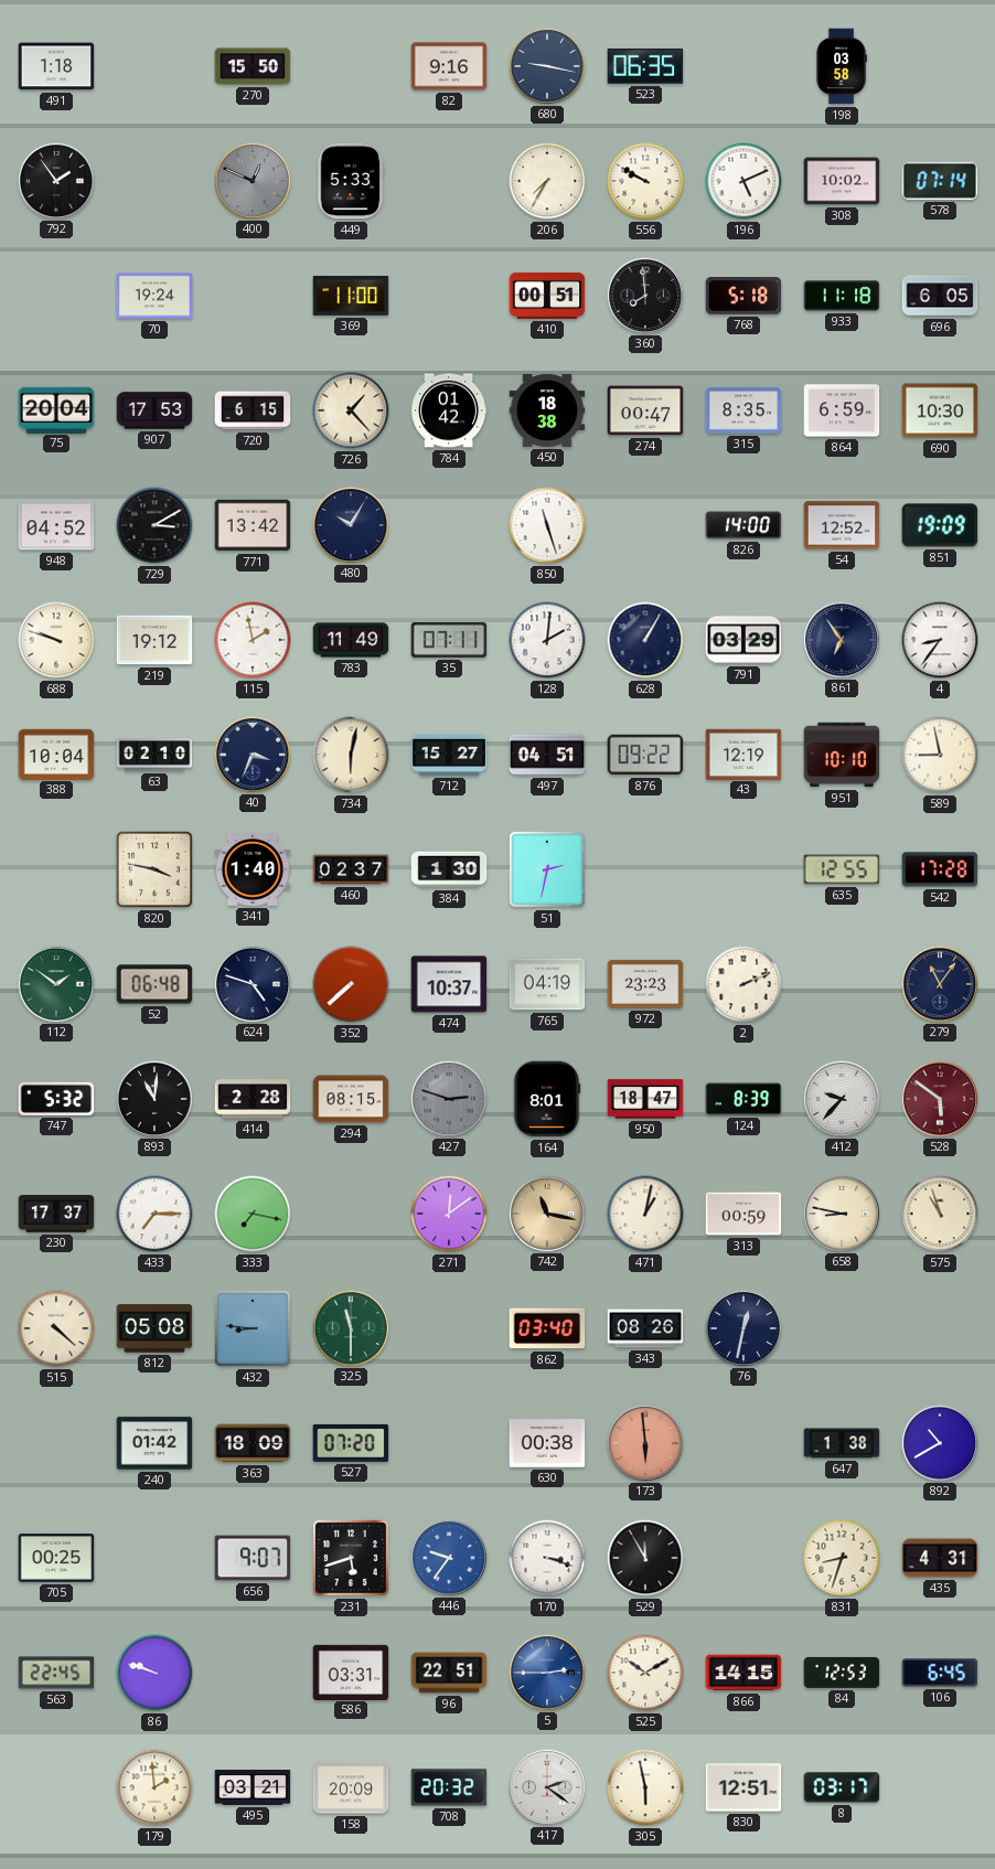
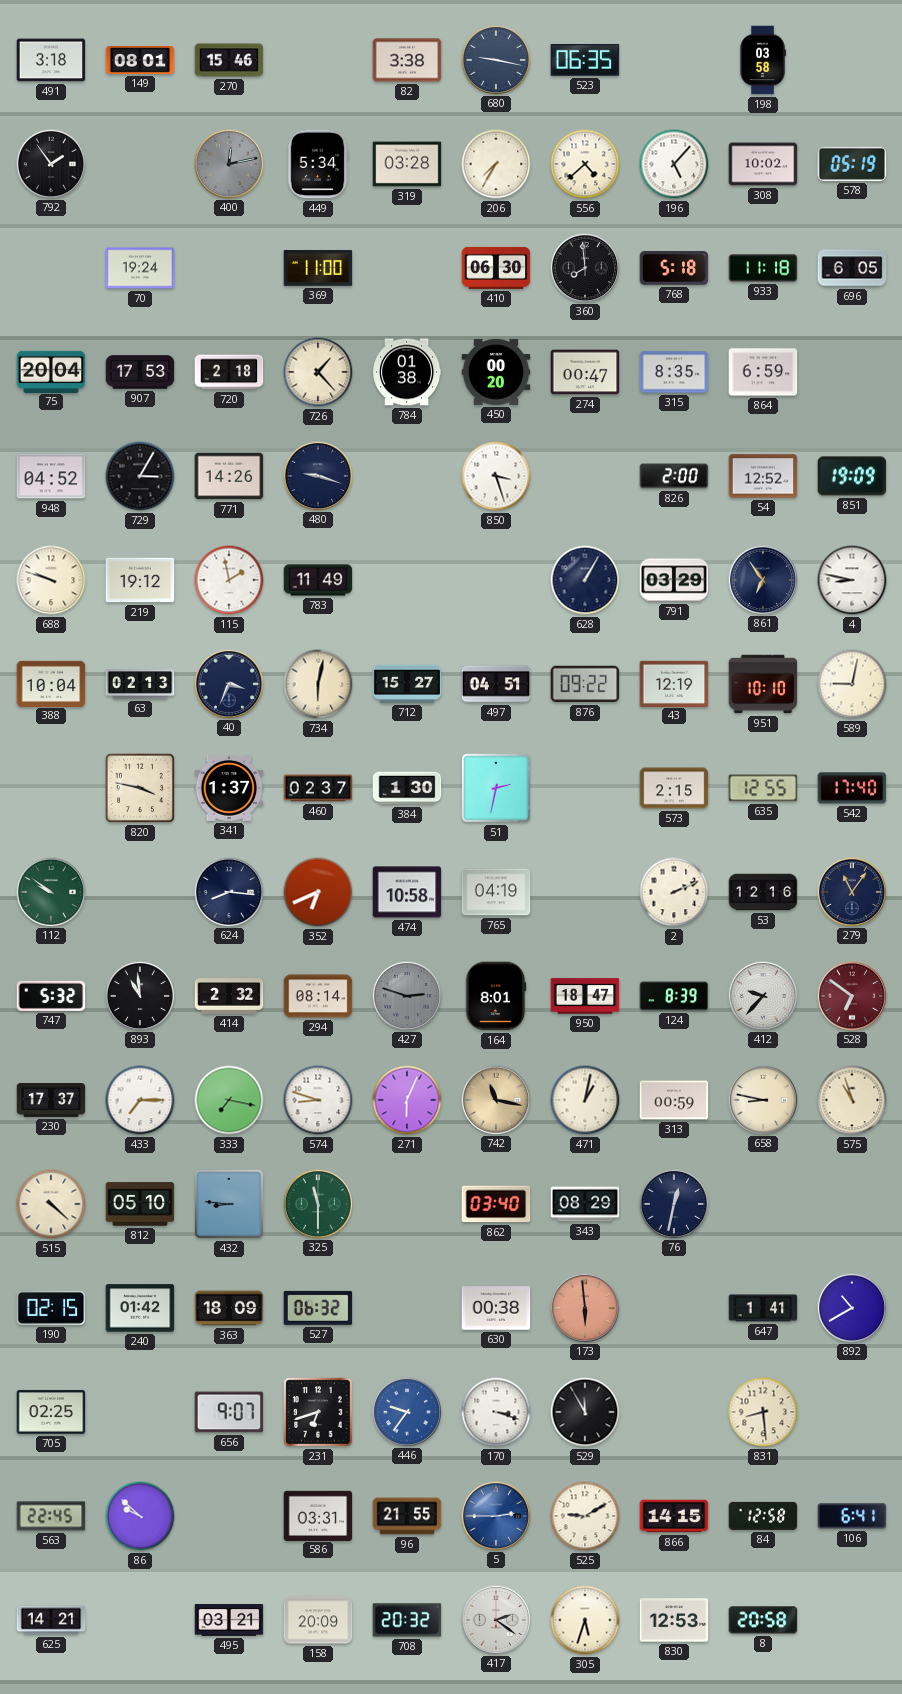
491: 1:18 -> 3:18 (51, 60)
149: none -> 08:01 (140, 61)
270: 15:50 -> 15:46 (229, 60)
82: 9:16 -> 3:38 (407, 60)
400: 12:49 -> 12:13 (228, 163)
449: 5:33 -> 5:34 (318, 164)
319: none -> 03:28 (407, 164)
556: 9:50 -> 4:38 (585, 164)
196: 5:11 -> 5:07 (674, 164)
578: 07:14 -> 05:19 (852, 164)
410: 00:51 -> 06:30 (496, 268)
720: 6:15 -> 2:18 (229, 372)
784: 01:42 -> 01:38 (408, 372)
450: 18:38 -> 00:20 (496, 372)
690: 10:30 -> none (940, 410)
729: 3:10 -> 3:05 (140, 476)
771: 13:42 -> 14:26 (229, 476)
480: 10:05 -> 9:18 (317, 475)
850: 11:27 -> 3:27 (496, 476)
826: 14:00 -> 2:00 (674, 476)
35: 07:11 -> none (449, 640)
128: 2:01 -> none (547, 640)
4: 8:36 -> 8:47 (852, 580)
63: 02:10 -> 02:13 (140, 684)
589: 8:58 -> 9:02 (852, 684)
341: 1:40 -> 1:37 (229, 789)
573: none -> 2:15 (674, 788)
542: 17:28 -> 17:40 (852, 788)
112: 1:51 -> 9:51 (50, 891)
52: 06:48 -> none (154, 984)
624: 4:48 -> 8:16 (228, 891)
352: 7:38 -> 6:41 (318, 892)
474: 10:37 -> 10:58 (407, 892)
972: 23:23 -> none (645, 984)
53: none -> 12:16 (763, 892)
893: 11:01 -> 10:59 (139, 995)
414: 2:28 -> 2:32 (229, 996)
294: 08:15 -> 08:14 (318, 996)
528: 5:51 -> 6:51 (851, 995)
574: none -> 8:48 (318, 1100)
271: 12:09 -> 6:04 (407, 1100)
812: 05:08 -> 05:10 (140, 1204)
343: 08:26 -> 08:29 (585, 1204)
190: none -> 02:15 (51, 1308)
527: 07:20 -> 06:32 (318, 1308)
647: 1:38 -> 1:41 (763, 1308)
705: 00:25 -> 02:25 (51, 1412)
231: 5:42 -> 6:42 (318, 1412)
831: 8:33 -> 8:29 (763, 1412)
435: 4:31 -> none (940, 1558)
86: 9:48 -> 9:52 (140, 1516)
96: 22:51 -> 21:55 (407, 1516)
525: 10:10 -> 9:10 (585, 1516)
84: 12:53 -> 12:58 (763, 1516)
106: 6:45 -> 6:41 (852, 1516)
625: none -> 14:21 (51, 1620)
179: 1:59 -> none (154, 1787)
305: 5:58 -> 5:33 (585, 1620)
830: 12:51 -> 12:53 (674, 1620)
8: 03:17 -> 20:58 (763, 1620)
